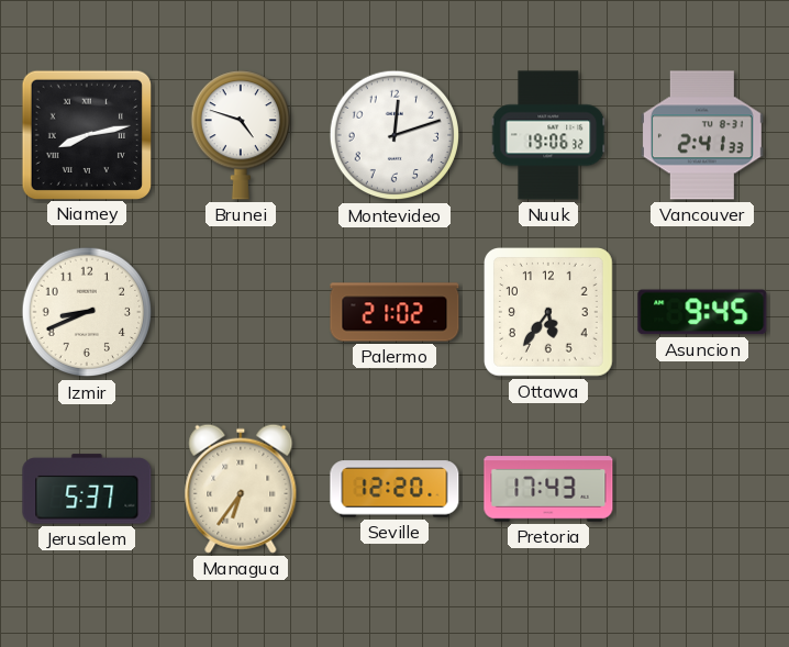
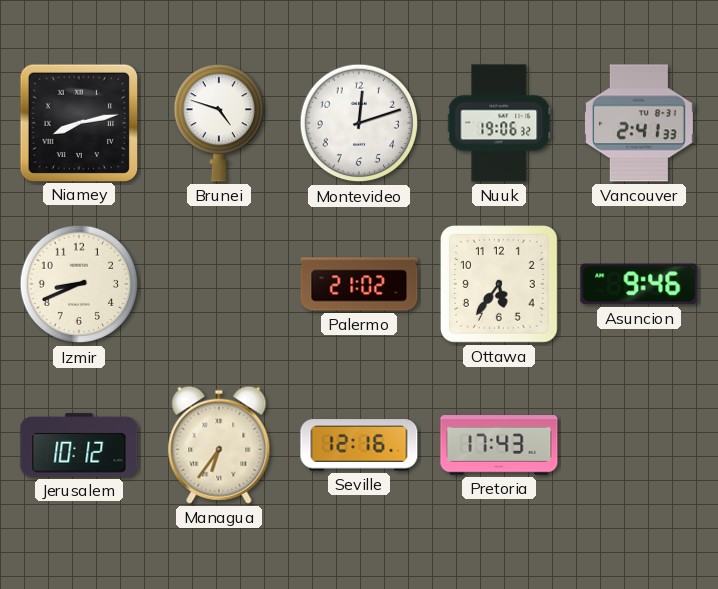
Asuncion: 9:45 -> 9:46 (639, 284)
Jerusalem: 5:37 -> 10:12 (79, 445)
Seville: 12:20 -> 12:16 (359, 445)
